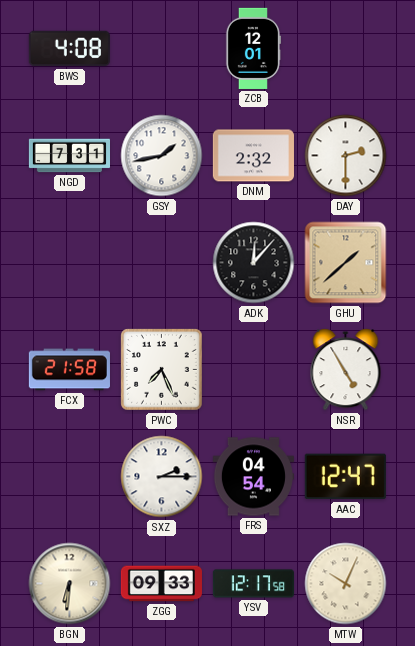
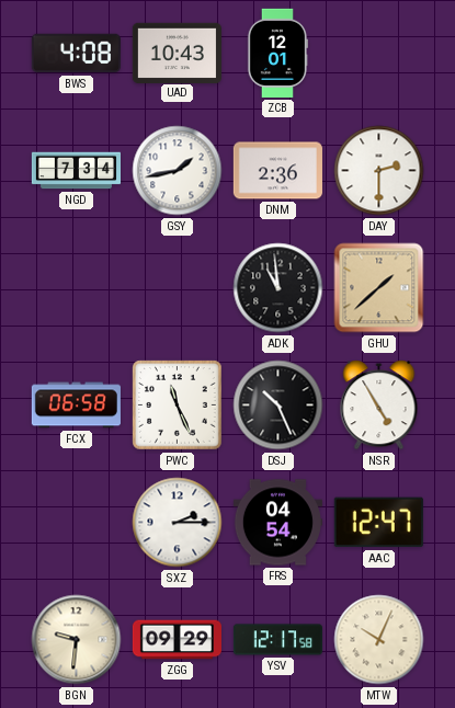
UAD: none -> 10:43 (177, 53)
NGD: 7:31 -> 7:34 (76, 171)
DNM: 2:32 -> 2:36 (277, 171)
ADK: 12:07 -> 10:59 (278, 288)
FCX: 21:58 -> 06:58 (76, 406)
PWC: 7:26 -> 11:26 (178, 406)
DSJ: none -> 10:26 (278, 406)
BGN: 6:31 -> 9:31 (77, 640)
ZGG: 09:33 -> 09:29 (177, 640)
